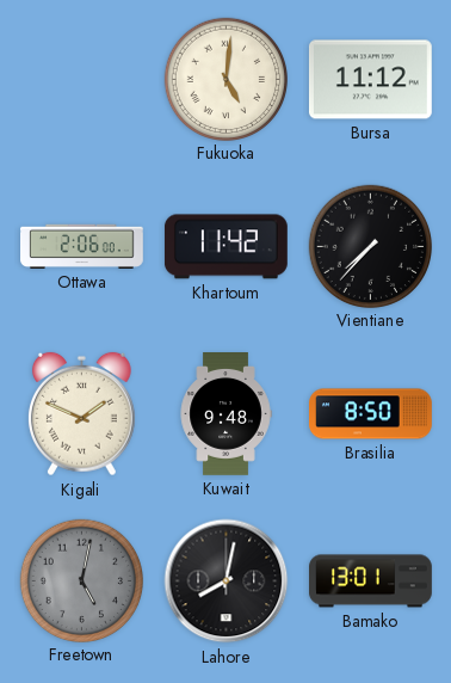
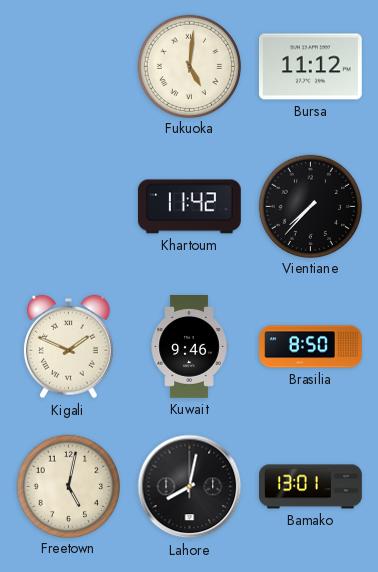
Ottawa: 2:06 -> none (82, 246)
Kuwait: 9:48 -> 9:46 (189, 347)
Freetown dial: grey -> cream (68, 486)
